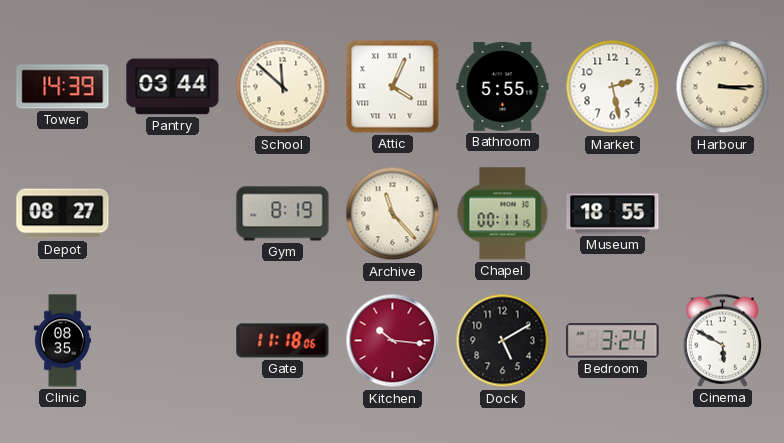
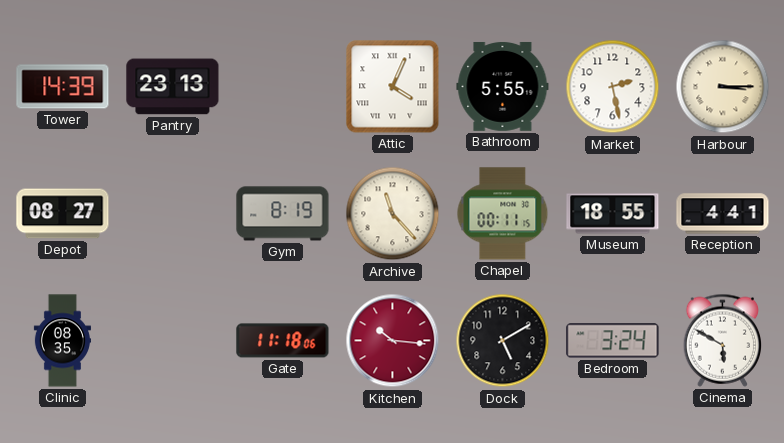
Pantry: 03:44 -> 23:13 (173, 87)
School: 11:52 -> none (283, 87)
Reception: none -> 4:41 (723, 214)
